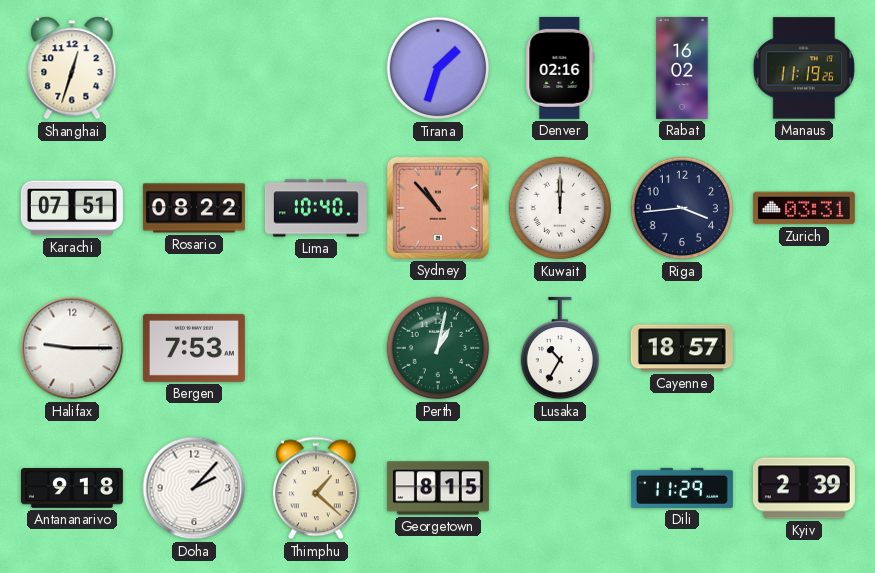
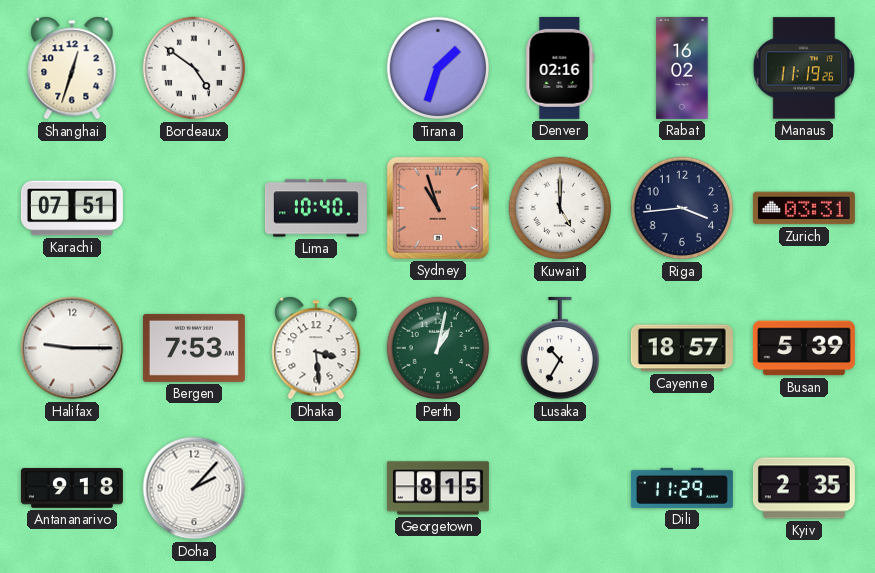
Bordeaux: none -> 4:51 (194, 68)
Rosario: 08:22 -> none (194, 208)
Sydney: 10:53 -> 10:57 (438, 208)
Kuwait: 12:00 -> 5:00 (560, 208)
Dhaka: none -> 3:29 (316, 348)
Busan: none -> 5:39 (804, 348)
Thimphu: 1:22 -> none (316, 488)
Kyiv: 2:39 -> 2:35 (804, 488)
